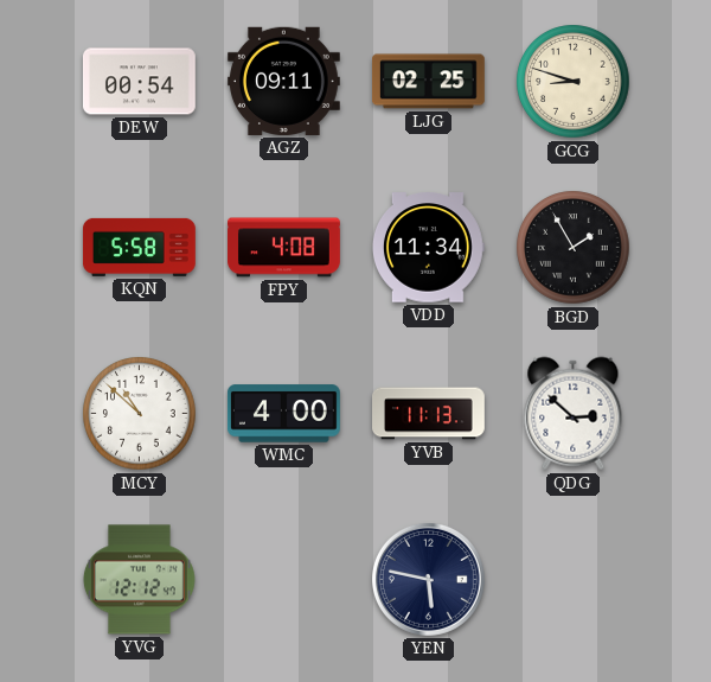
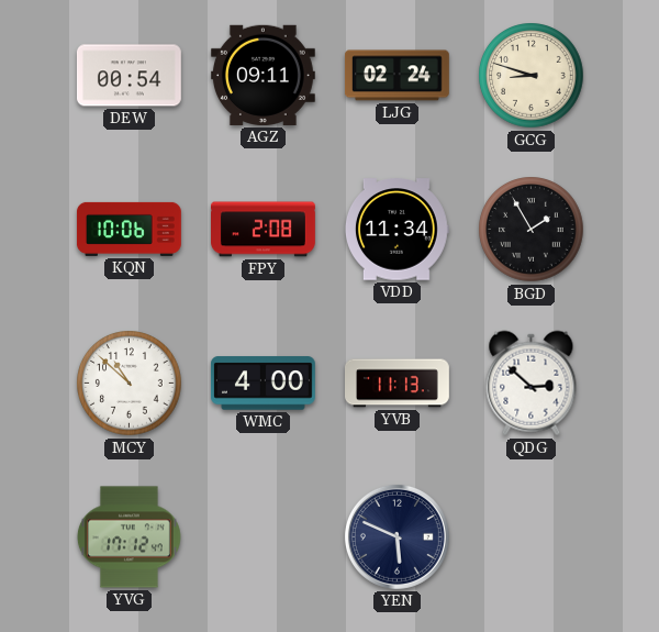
LJG: 02:25 -> 02:24 (396, 76)
KQN: 5:58 -> 10:06 (129, 229)
FPY: 4:08 -> 2:08 (264, 230)
YVG: 12:12 -> 17:12 (129, 537)
YEN: 5:47 -> 5:49 (396, 536)
